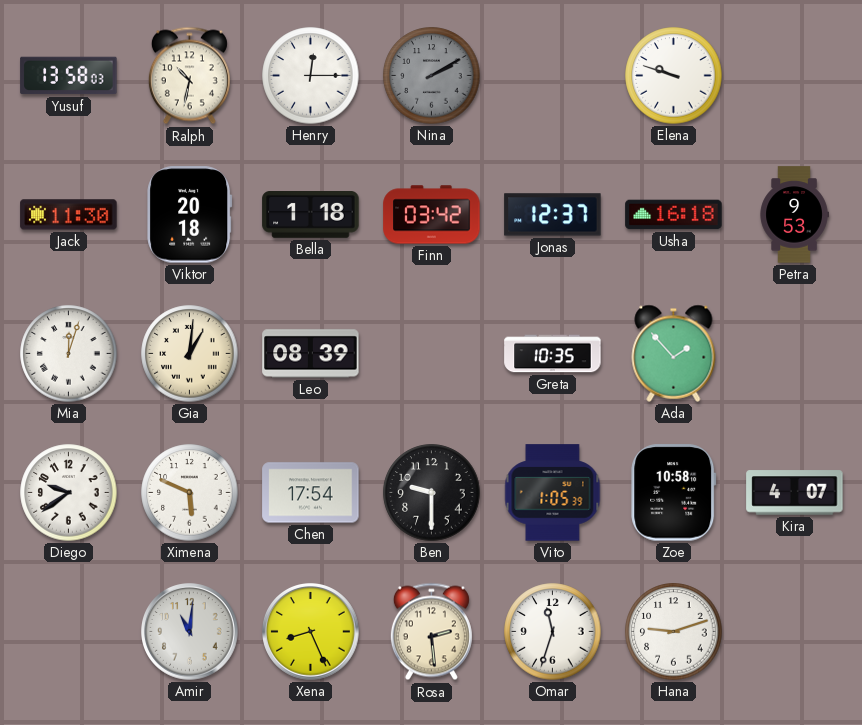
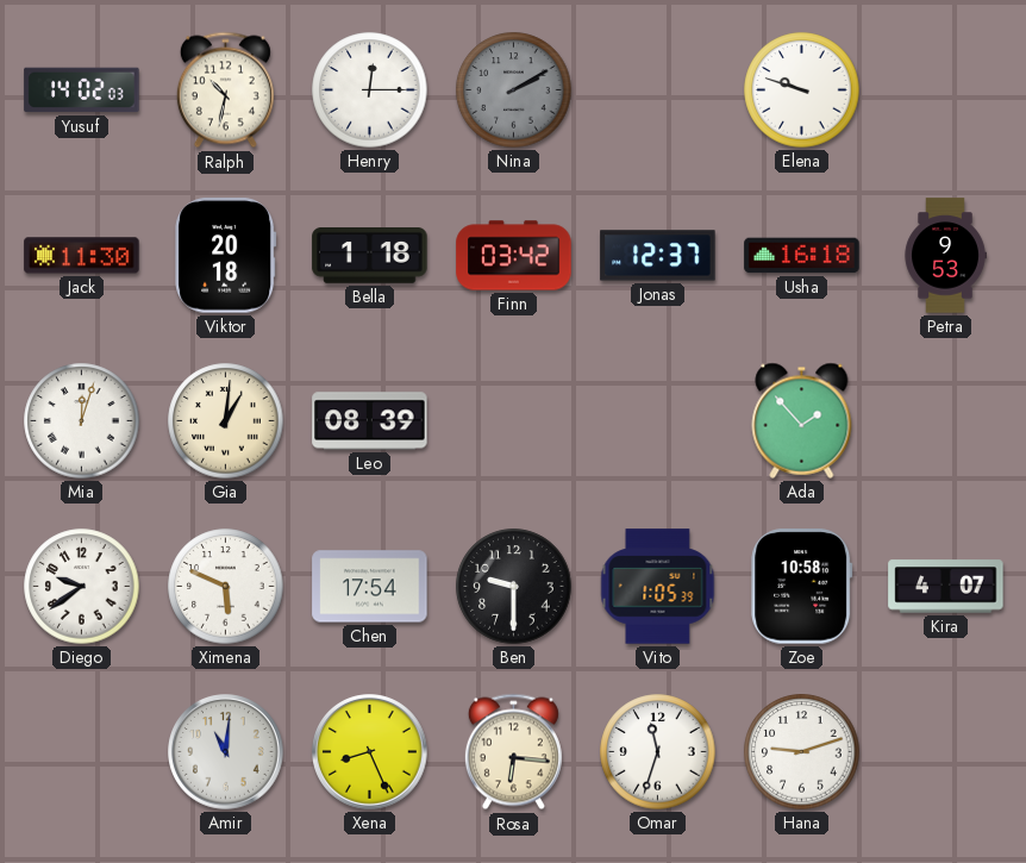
Yusuf: 13:58 -> 14:02 (82, 90)
Greta: 10:35 -> none (553, 354)
Rosa: 2:29 -> 6:16 (513, 752)
